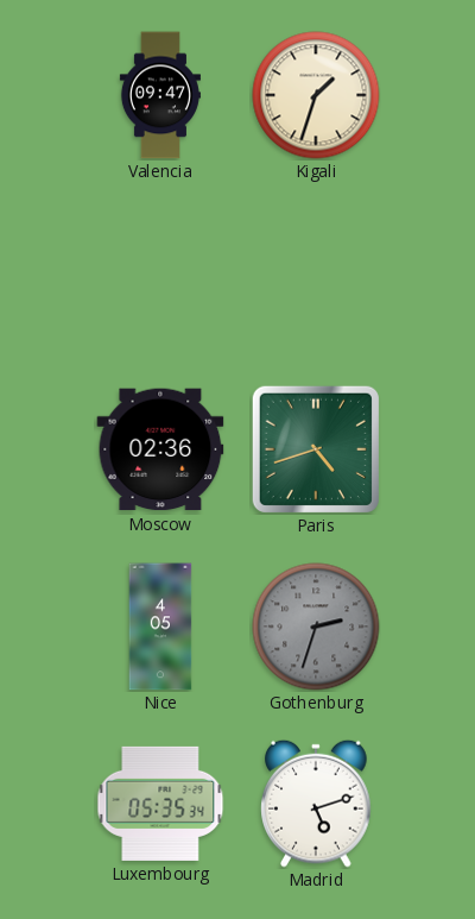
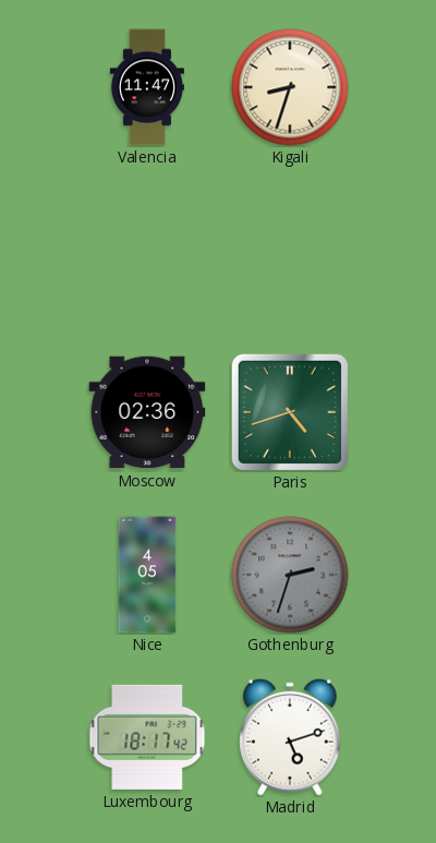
Valencia: 09:47 -> 11:47 (147, 87)
Kigali: 1:33 -> 8:33 (290, 87)
Luxembourg: 05:35 -> 18:17 (147, 737)
